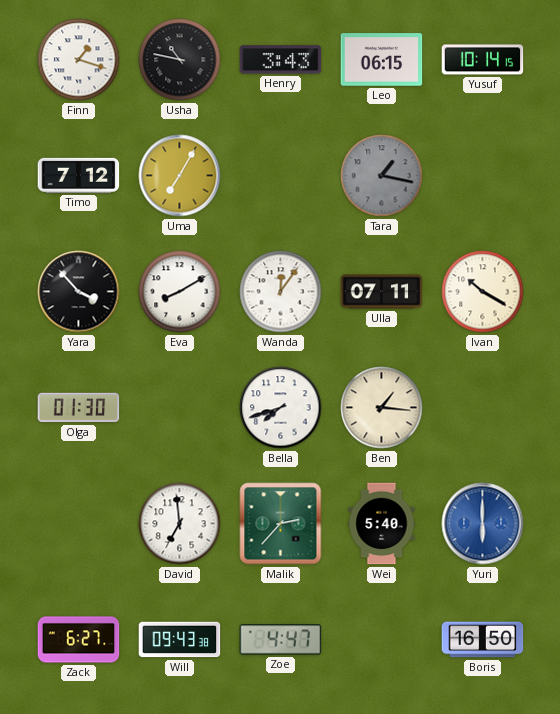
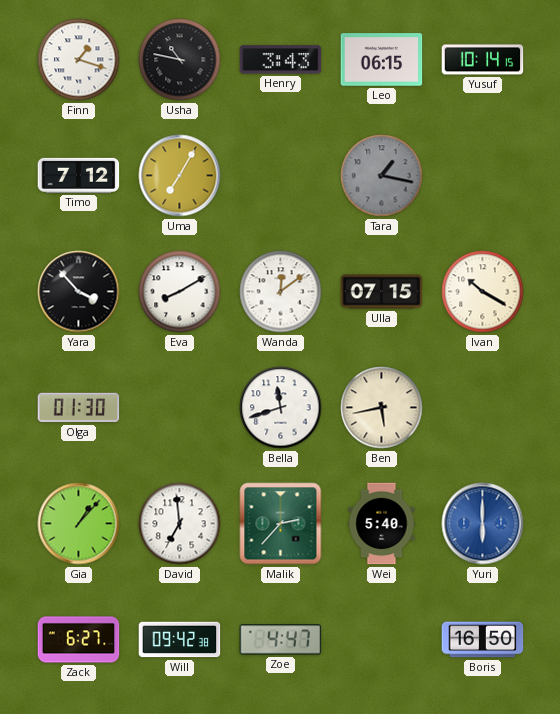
Wanda: 12:06 -> 12:09 (281, 292)
Ulla: 07:11 -> 07:15 (382, 292)
Bella: 7:42 -> 11:42 (281, 408)
Ben: 1:16 -> 5:43 (382, 408)
Gia: none -> 1:07 (79, 524)
Will: 09:43 -> 09:42 (180, 640)
